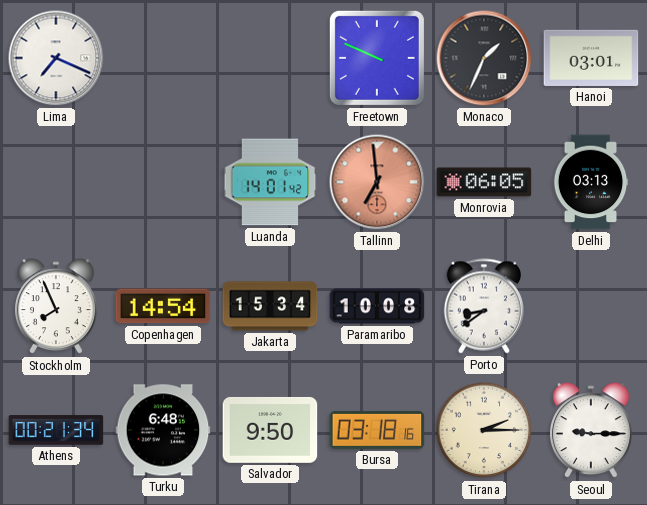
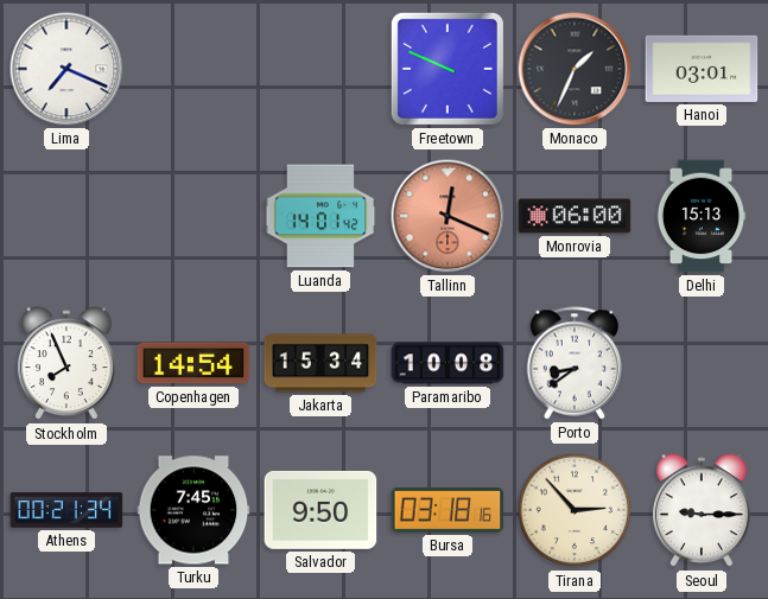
Tallinn: 6:59 -> 12:19 (448, 216)
Monrovia: 06:05 -> 06:00 (575, 216)
Delhi: 03:13 -> 15:13 (702, 216)
Turku: 6:48 -> 7:45 (193, 510)
Tirana: 2:15 -> 2:53 (575, 510)
